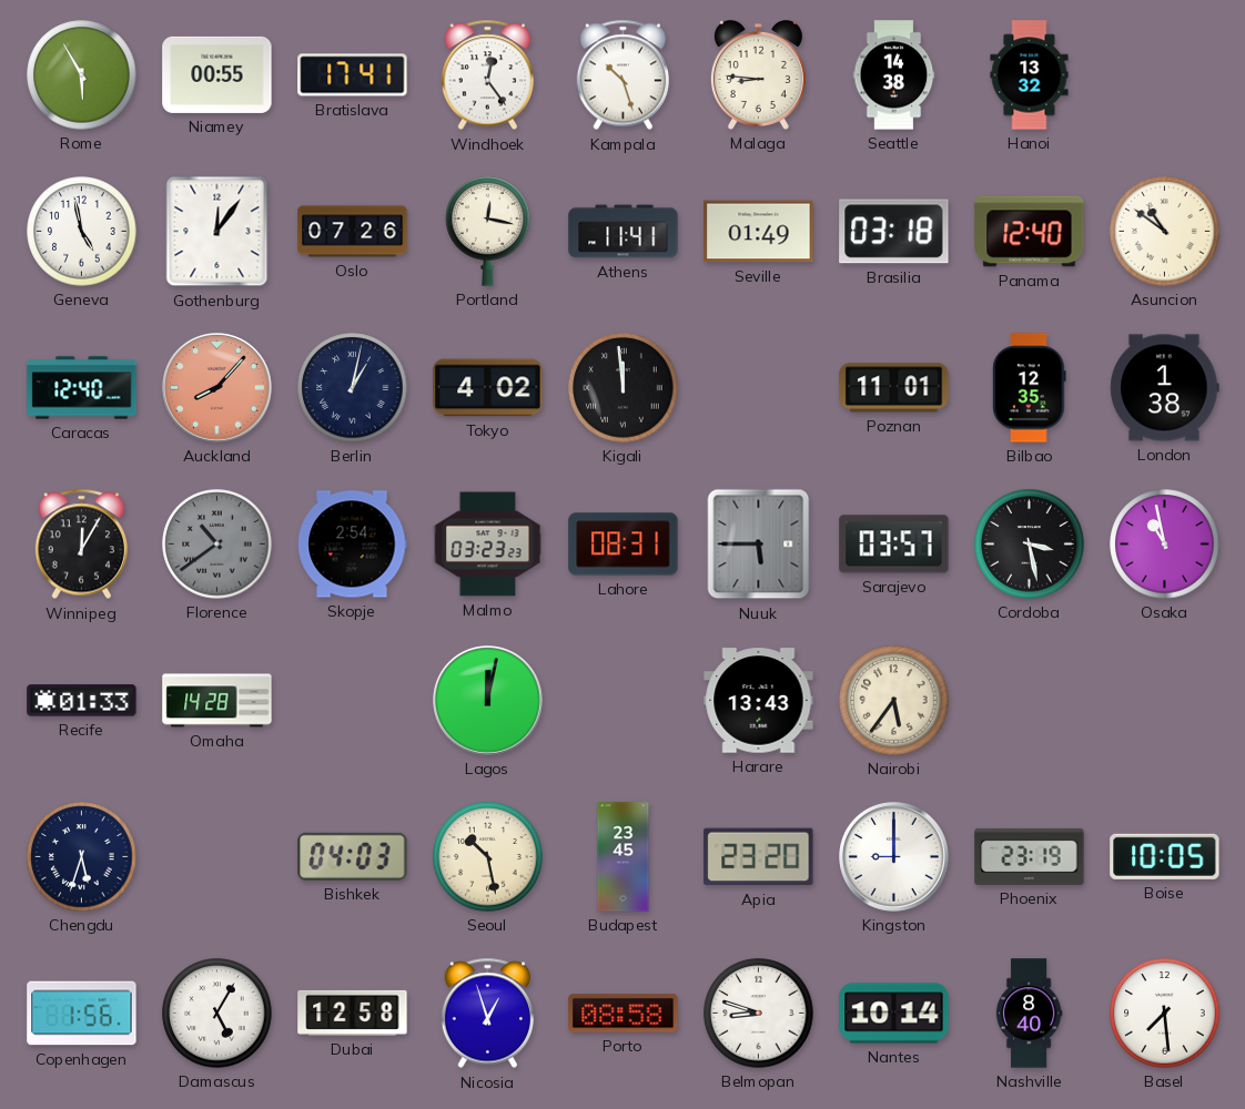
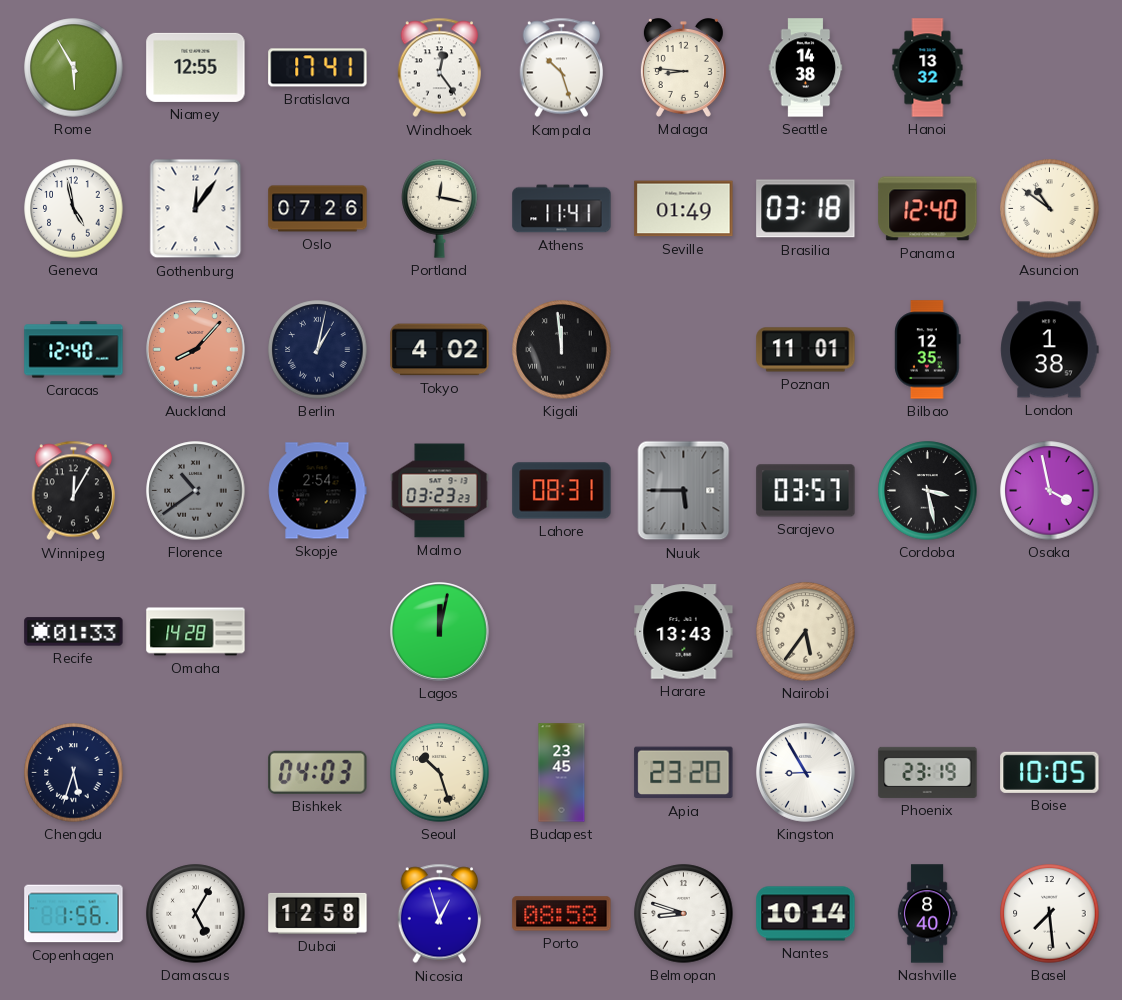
Niamey: 00:55 -> 12:55 (196, 67)
Osaka: 10:58 -> 3:58 (1050, 491)
Seoul: 10:28 -> 10:27 (440, 773)
Kingston: 9:00 -> 8:55 (806, 773)
